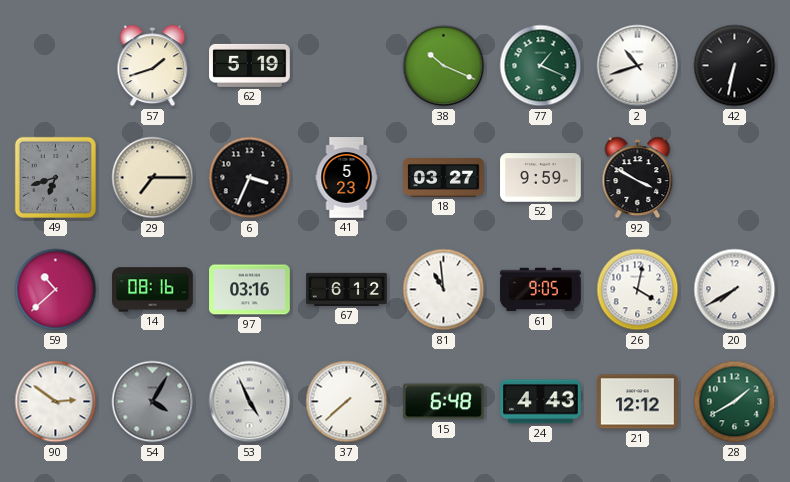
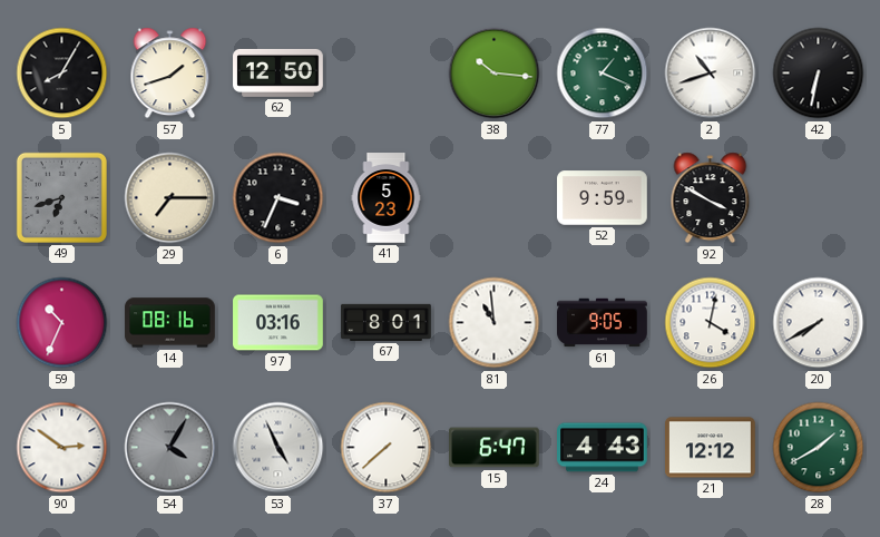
5: none -> 8:05 (62, 74)
62: 5:19 -> 12:50 (278, 72)
38: 10:19 -> 10:16 (495, 74)
18: 03:27 -> none (444, 178)
59: 10:38 -> 10:34 (62, 323)
67: 6:12 -> 8:01 (387, 322)
15: 6:48 -> 6:47 (495, 448)
